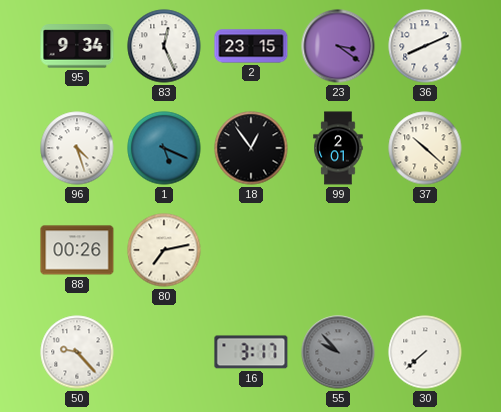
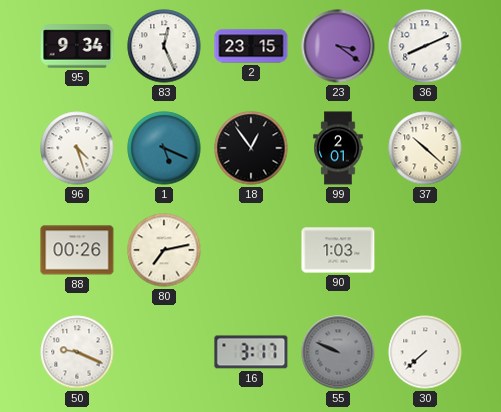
90: none -> 1:03 (338, 250)
50: 9:23 -> 9:19 (77, 352)
55: 9:53 -> 9:49 (338, 352)
